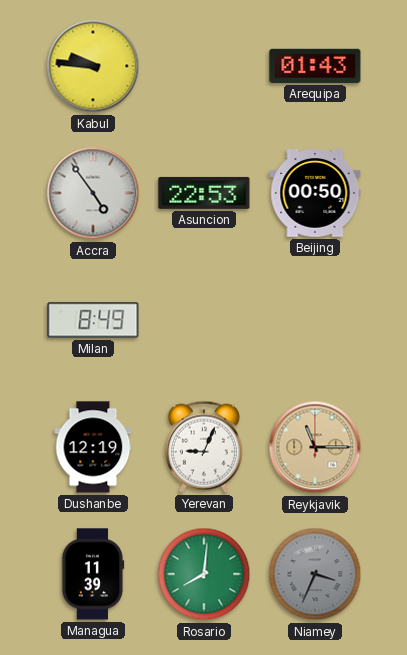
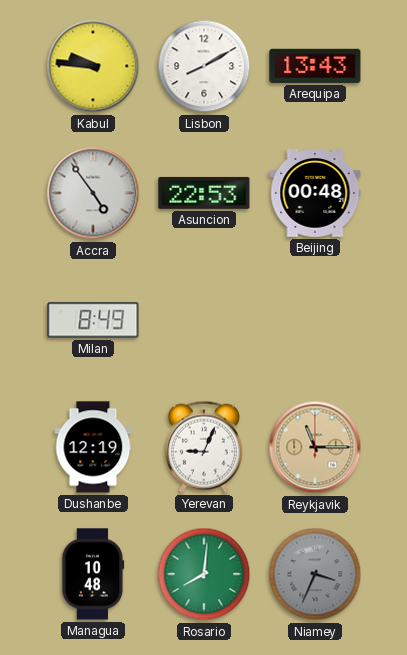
Lisbon: none -> 8:10 (204, 66)
Arequipa: 01:43 -> 13:43 (315, 66)
Beijing: 00:50 -> 00:48 (315, 194)
Managua: 11:39 -> 10:48 (93, 574)
